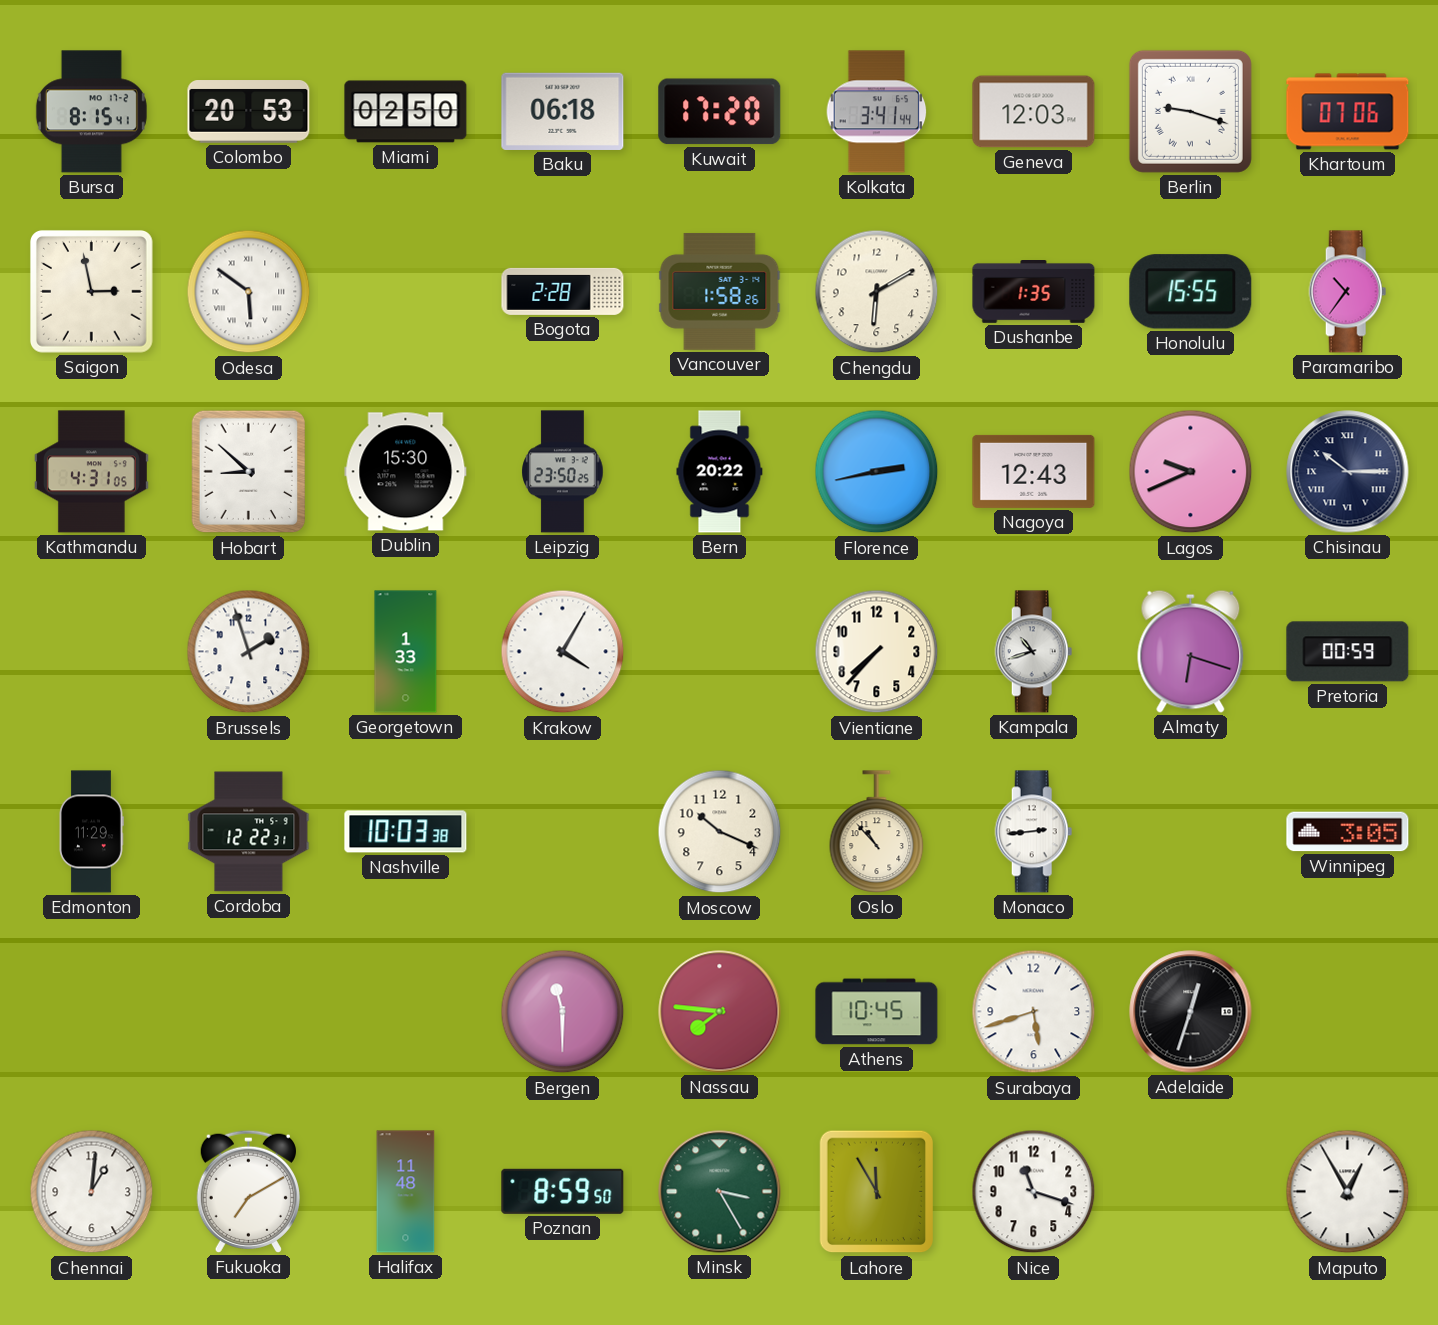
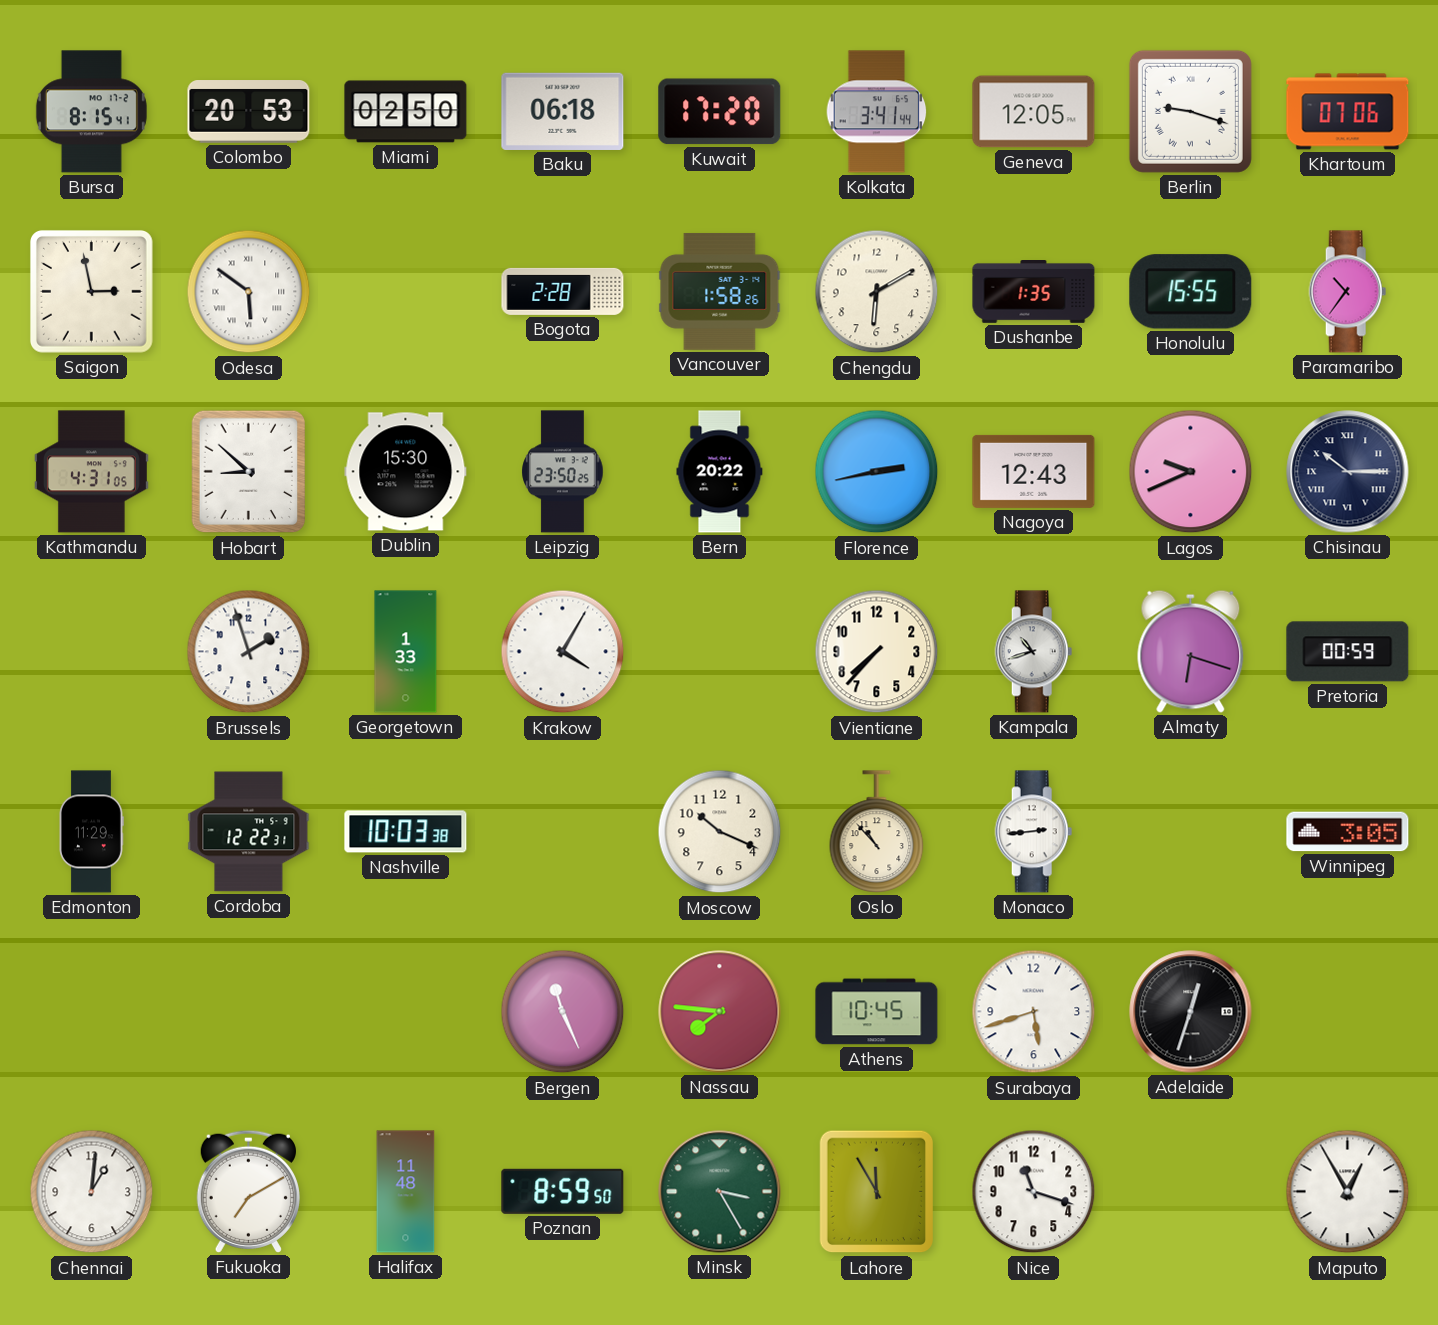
Geneva: 12:03 -> 12:05 (1034, 112)
Bergen: 11:30 -> 11:26 (563, 1012)
